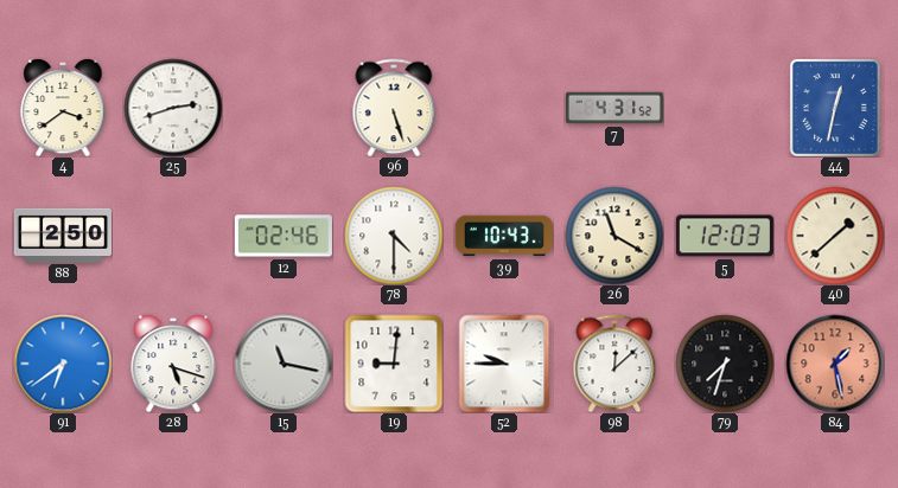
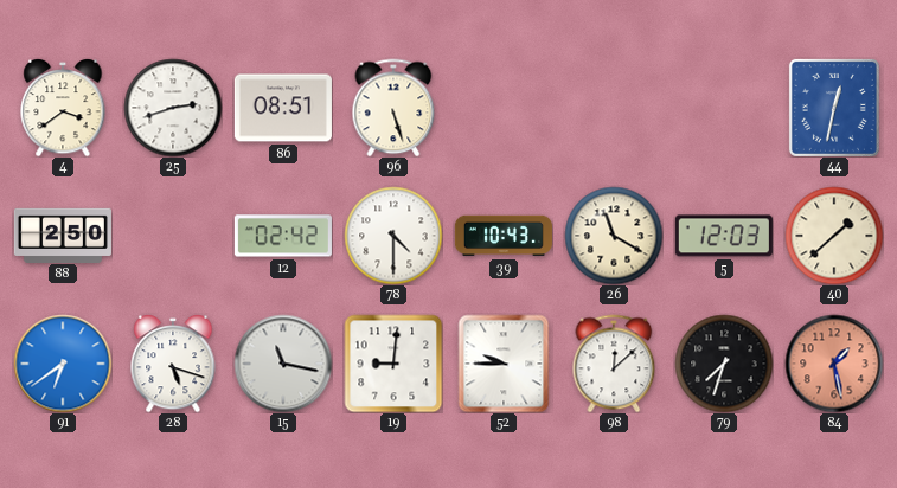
86: none -> 08:51 (283, 108)
7: 4:31 -> none (614, 108)
12: 02:46 -> 02:42 (283, 236)
